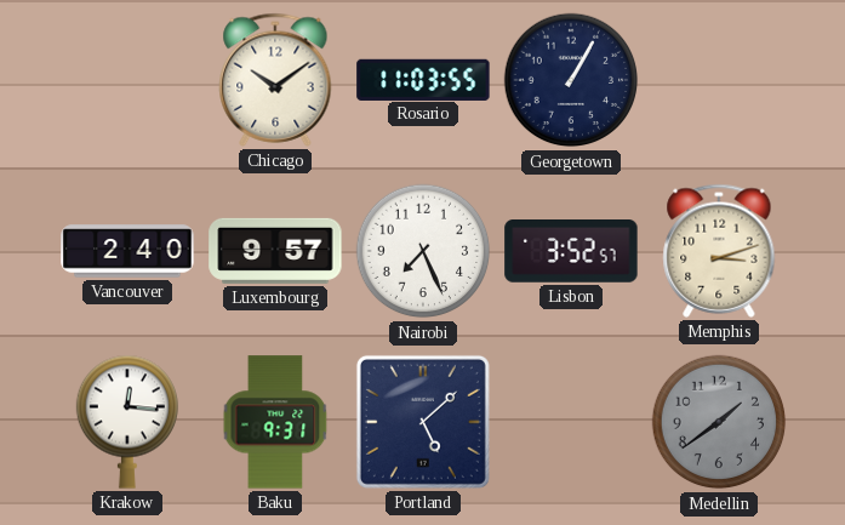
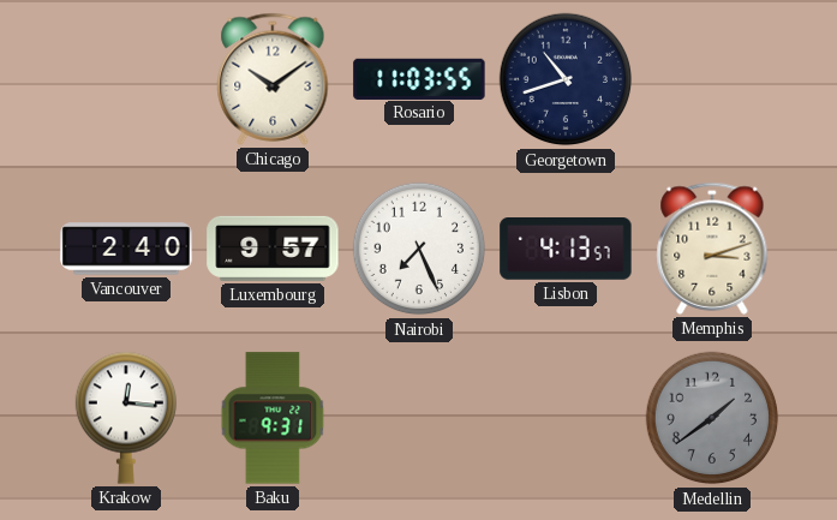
Georgetown: 1:05 -> 10:42 (566, 79)
Lisbon: 3:52 -> 4:13 (566, 249)
Portland: 5:08 -> none (423, 422)
